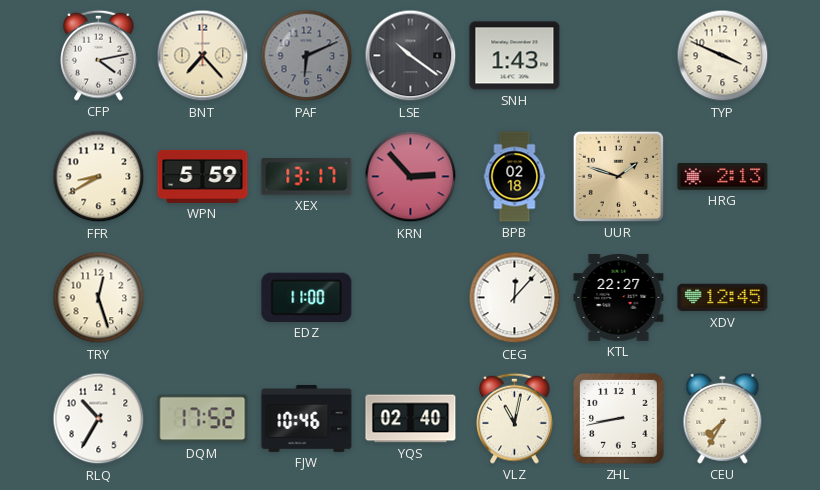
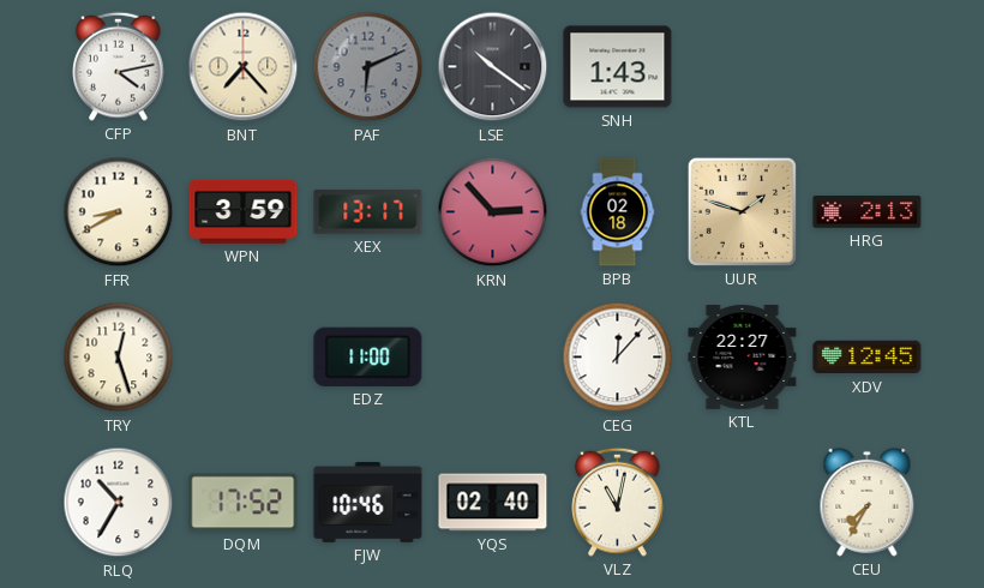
TYP: 3:49 -> none (723, 56)
WPN: 5:59 -> 3:59 (244, 211)
ZHL: 8:43 -> none (619, 419)
